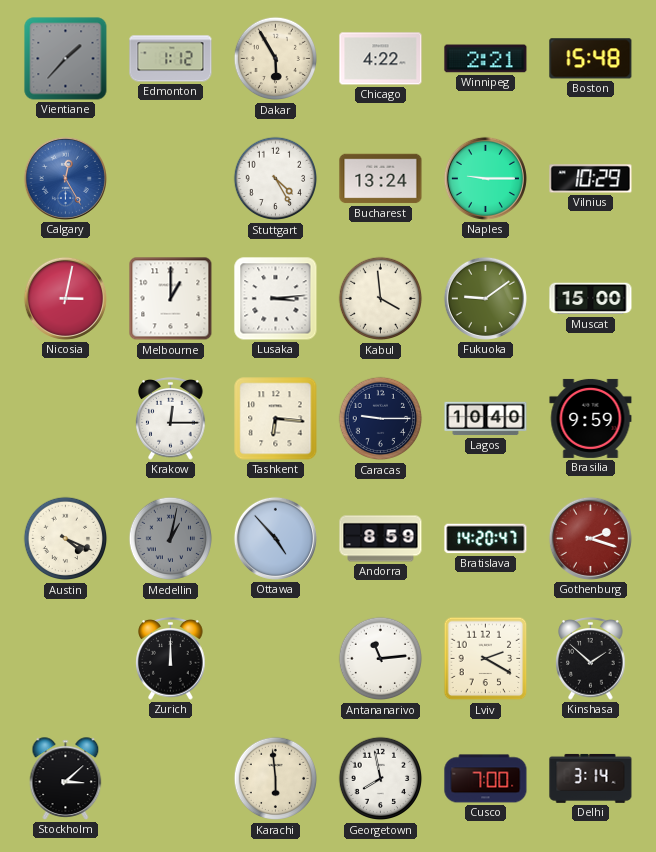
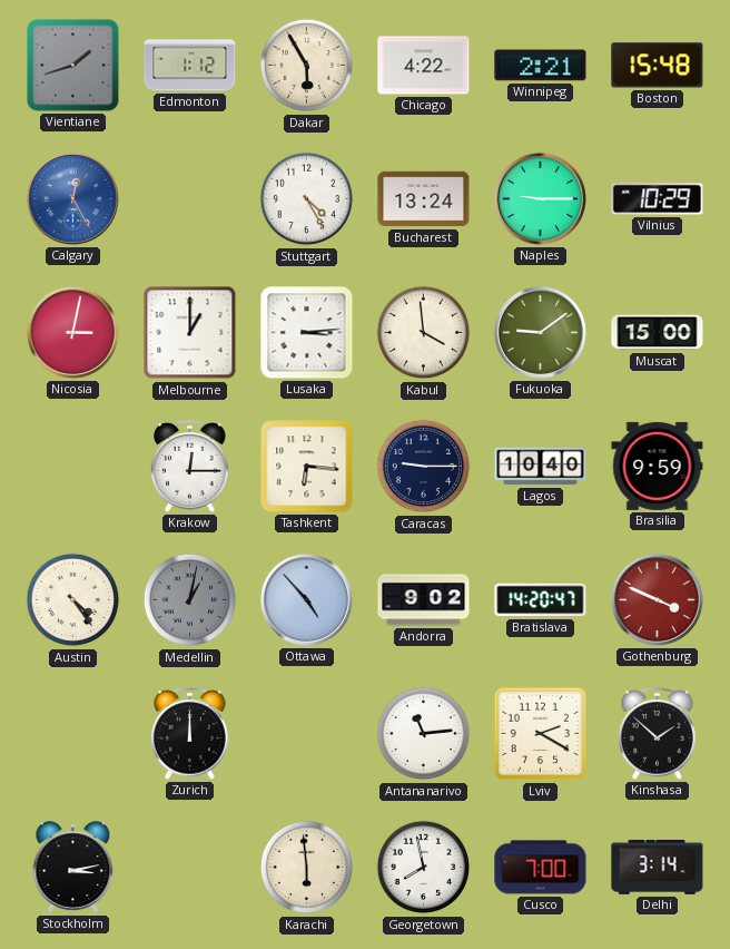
Vientiane: 1:37 -> 1:42 (73, 66)
Austin: 4:19 -> 4:24 (73, 600)
Andorra: 8:59 -> 9:02 (424, 600)
Gothenburg: 2:18 -> 3:49 (657, 599)
Stockholm: 3:08 -> 3:13 (73, 868)
